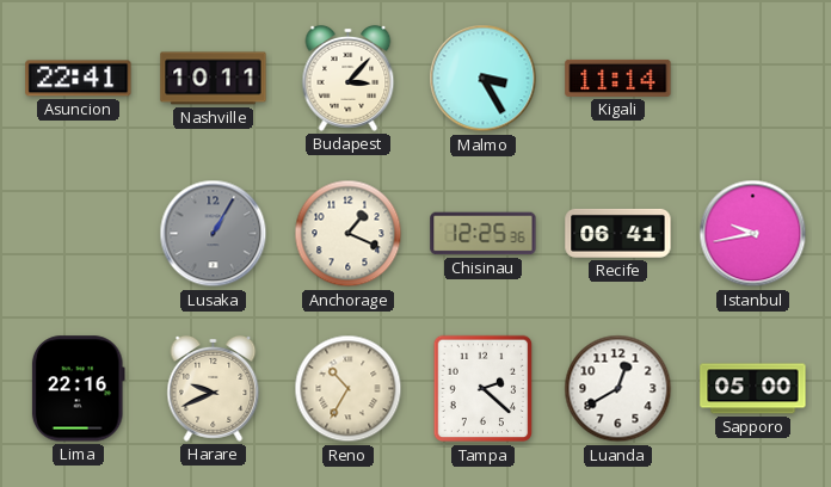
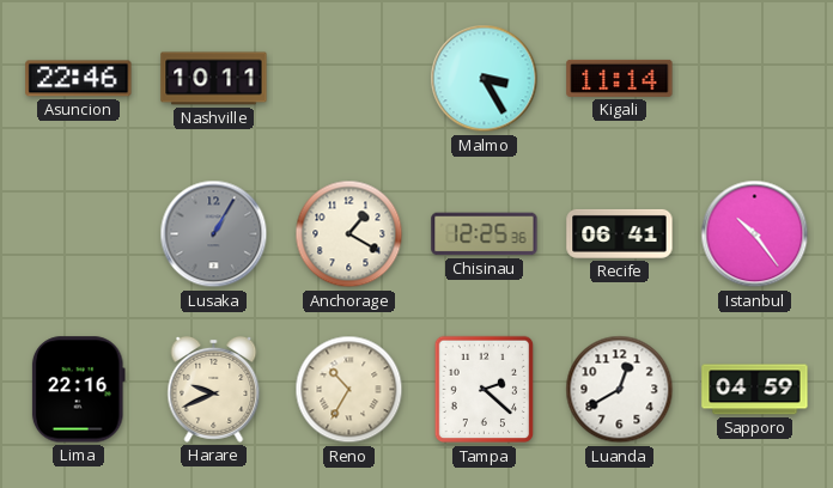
Asuncion: 22:41 -> 22:46 (79, 79)
Budapest: 3:07 -> none (349, 78)
Anchorage: 1:19 -> 1:20 (349, 234)
Istanbul: 9:43 -> 10:24 (755, 234)
Sapporo: 05:00 -> 04:59 (755, 390)
